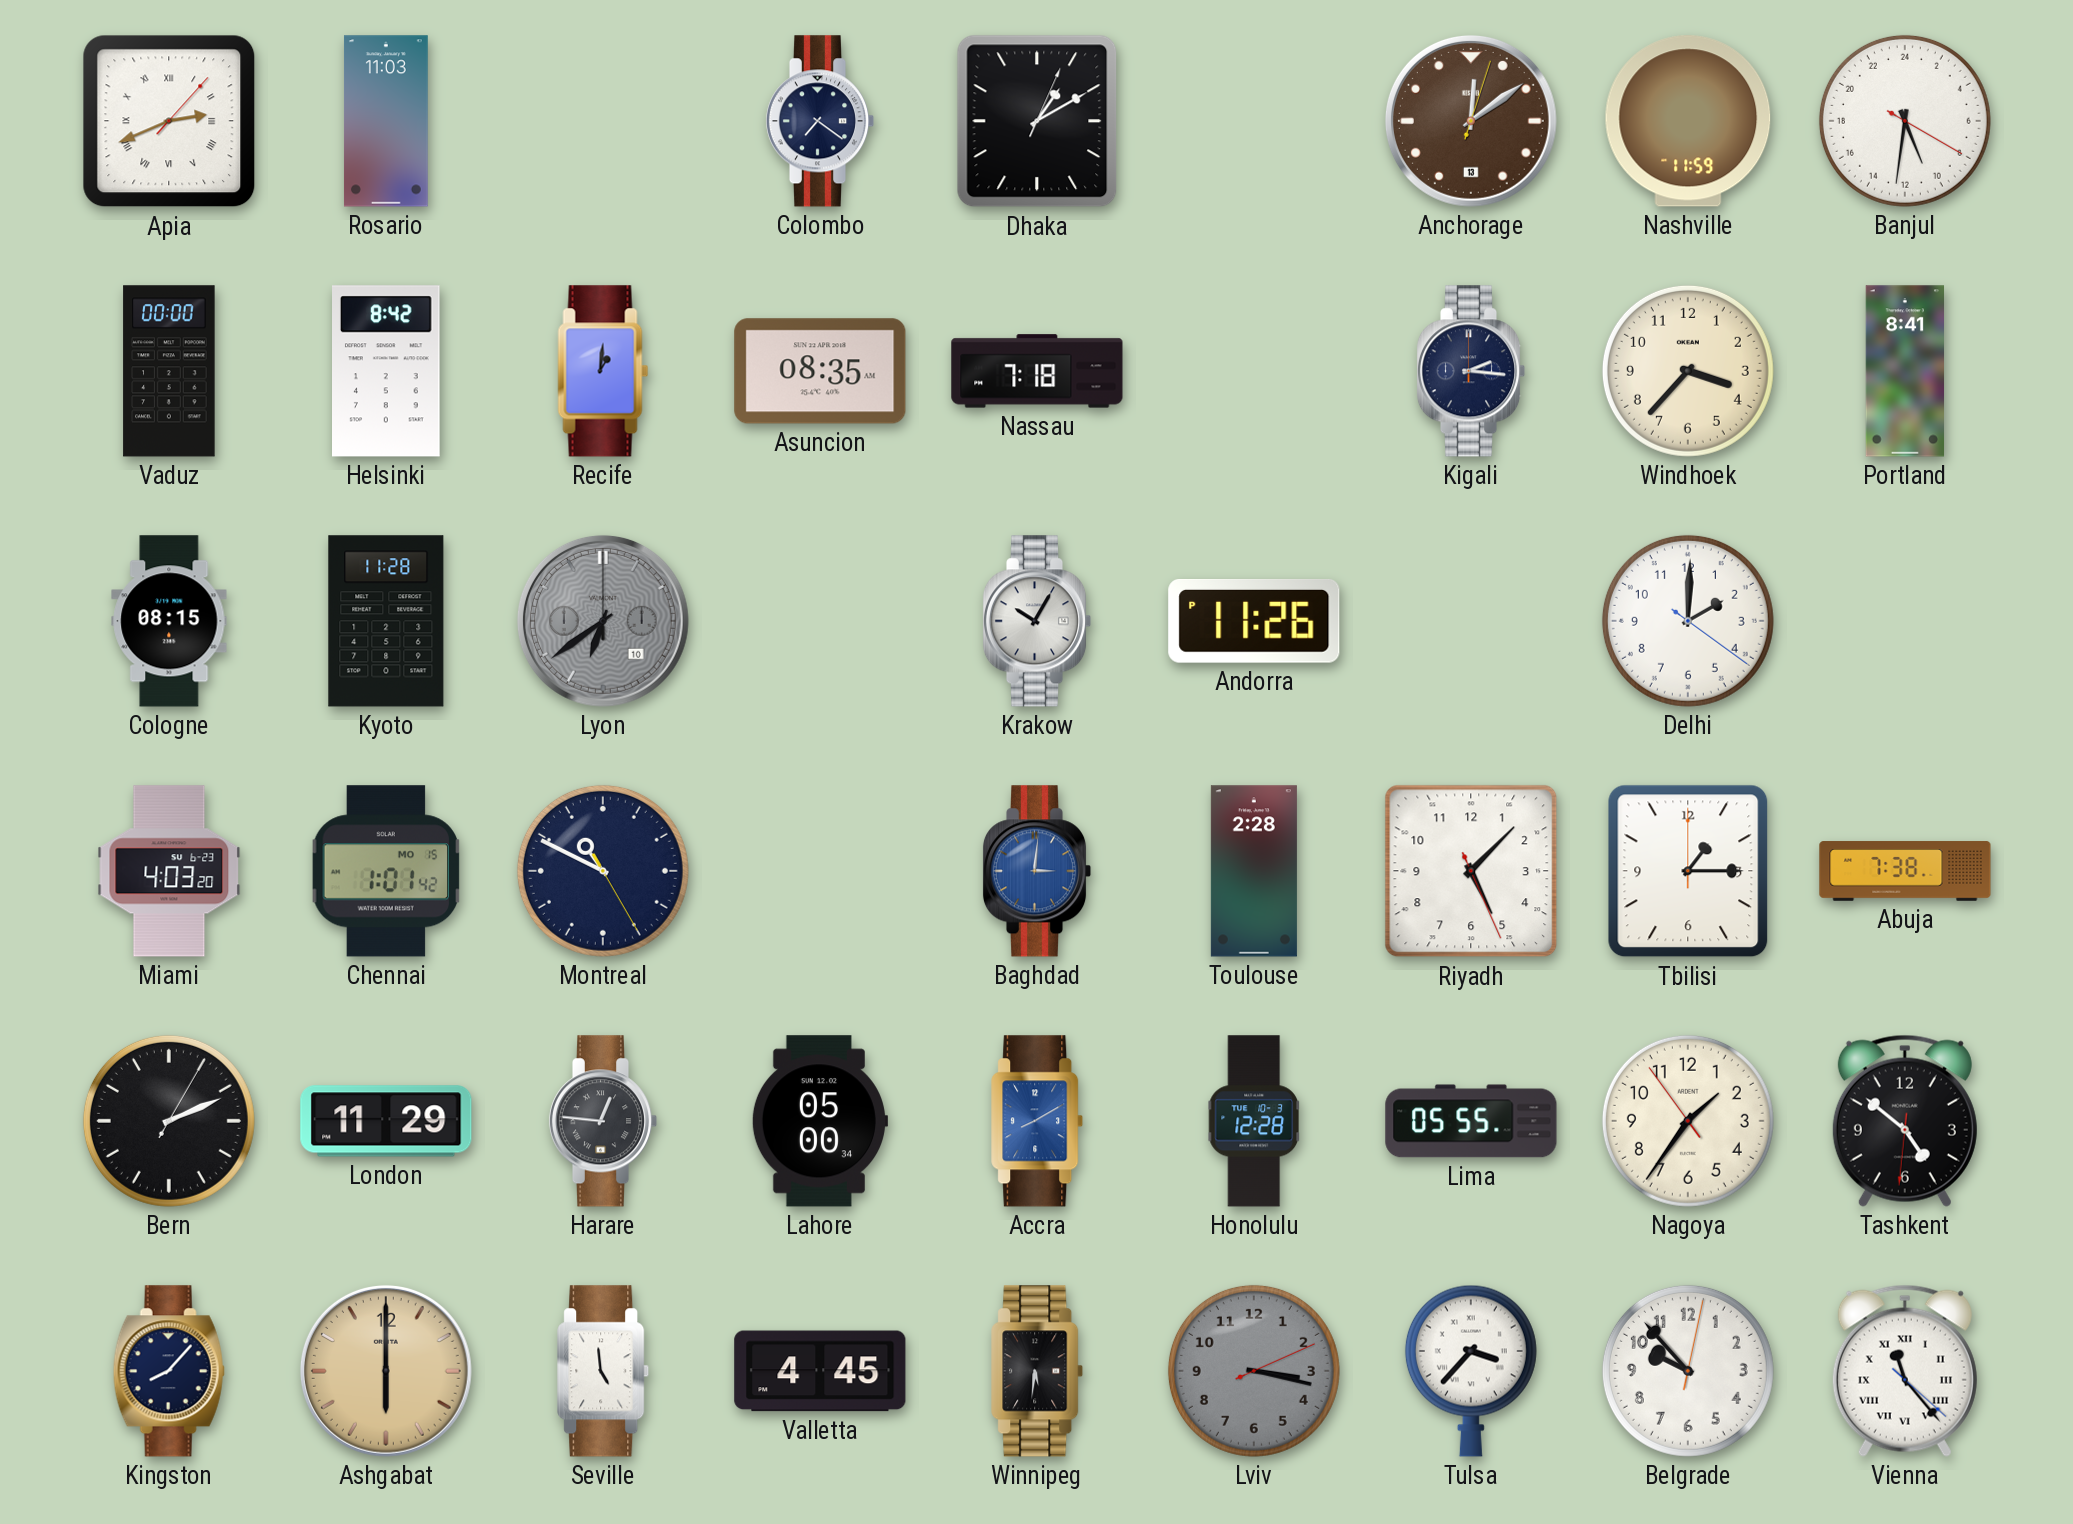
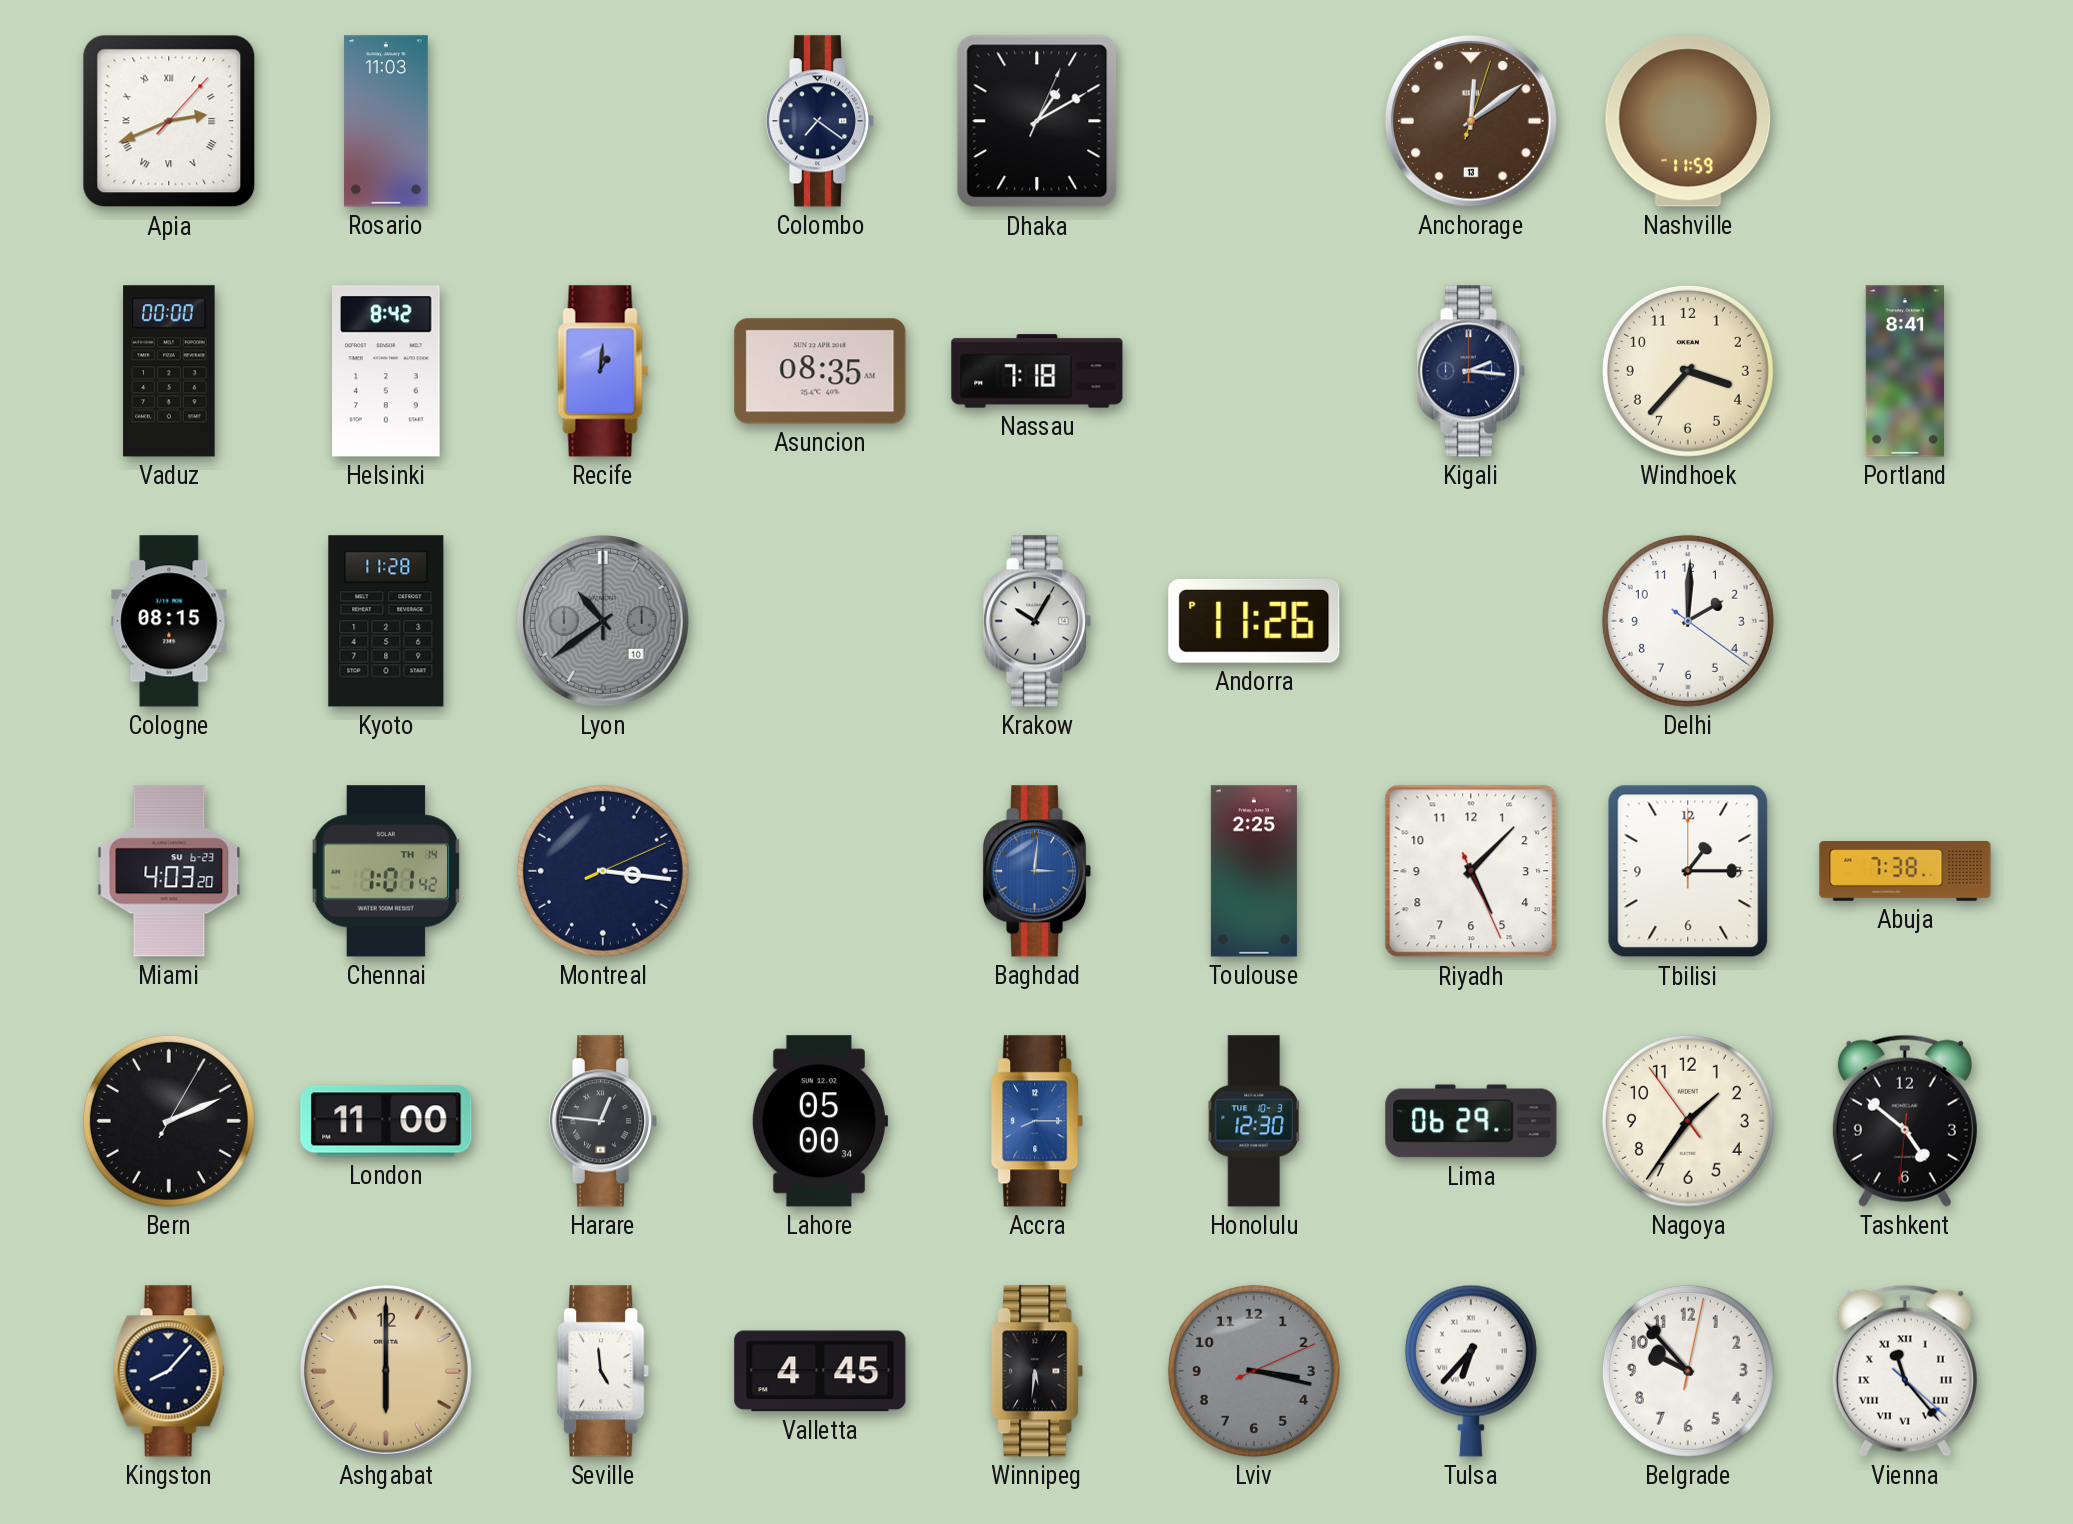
Banjul: 10:31 -> none (1905, 121)
Lyon: 6:39 -> 10:39 (603, 621)
Chennai date: MO 15 -> TH 14 (386, 871)
Montreal: 10:49 -> 3:16 (603, 871)
Toulouse: 2:28 -> 2:25 (1254, 871)
London: 11:29 -> 11:00 (386, 1121)
Accra: 8:10 -> 8:15 (1038, 1121)
Honolulu: 12:28 -> 12:30 (1254, 1121)
Lima: 05:55 -> 06:29 (1471, 1121)
Tulsa: 3:37 -> 6:37 (1471, 1371)
